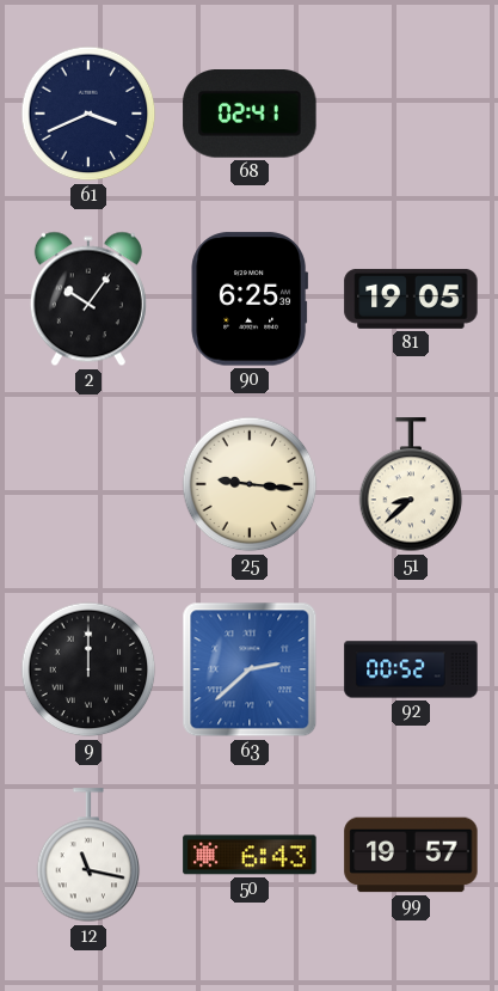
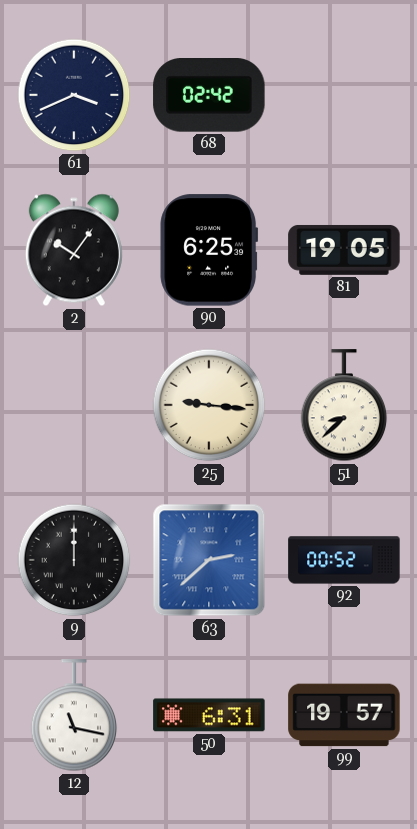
68: 02:41 -> 02:42 (209, 96)
50: 6:43 -> 6:31 (209, 715)
